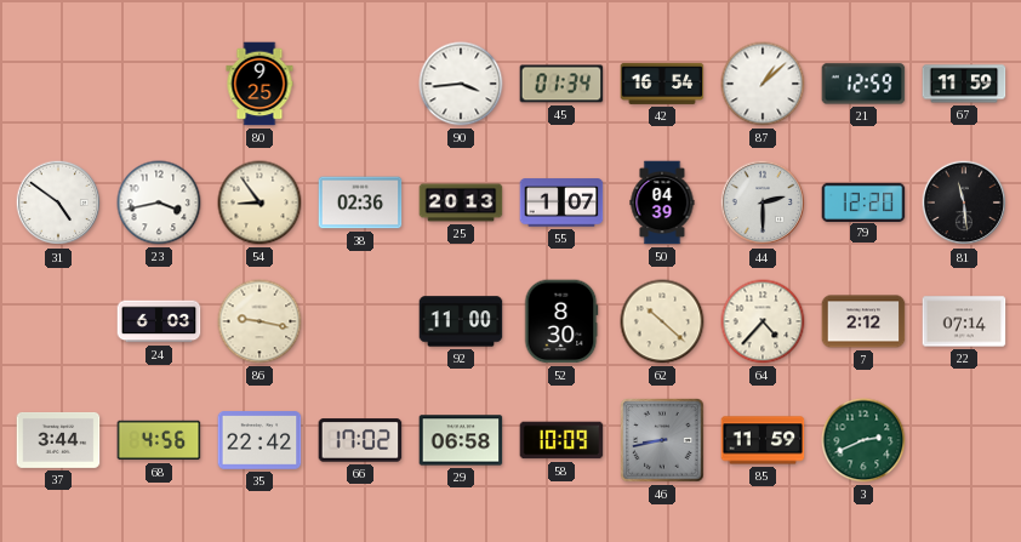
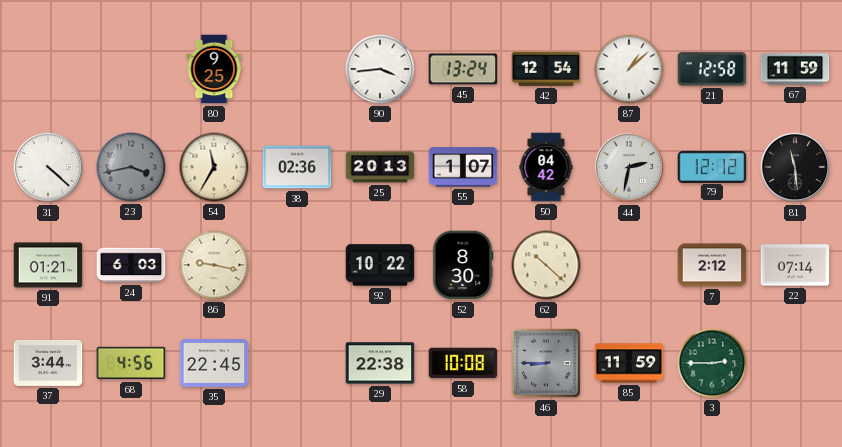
45: 01:34 -> 13:24 (463, 69)
42: 16:54 -> 12:54 (546, 69)
21: 12:59 -> 12:58 (712, 69)
31: 4:51 -> 4:22 (48, 167)
23 dial: white -> grey (131, 167)
54: 8:54 -> 11:35 (214, 167)
50: 04:39 -> 04:42 (546, 167)
44: 2:30 -> 2:32 (629, 167)
79: 12:20 -> 12:12 (712, 166)
91: none -> 01:21 (48, 265)
92: 11:00 -> 10:22 (380, 265)
64: 4:37 -> none (763, 321)
35: 22:42 -> 22:45 (214, 363)
66: 17:02 -> none (360, 440)
29: 06:58 -> 22:38 (380, 363)
58: 10:09 -> 10:08 (463, 363)
46: 8:43 -> 8:45 (546, 363)
3: 2:41 -> 2:45 (712, 363)
